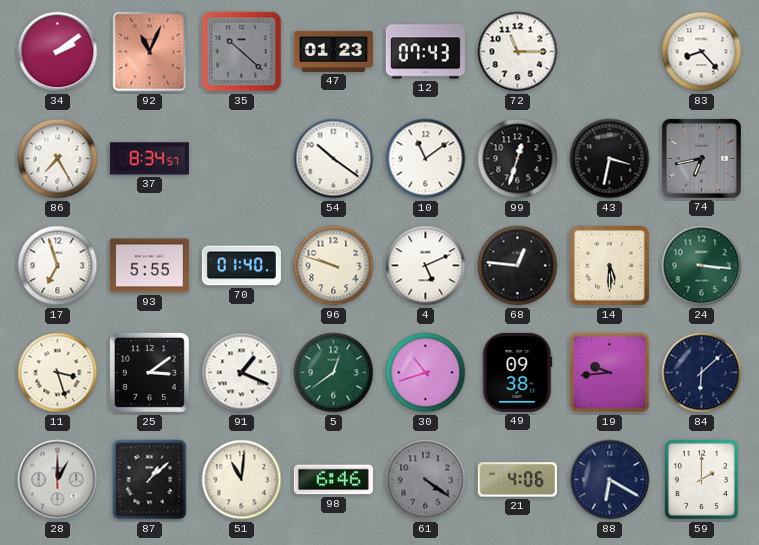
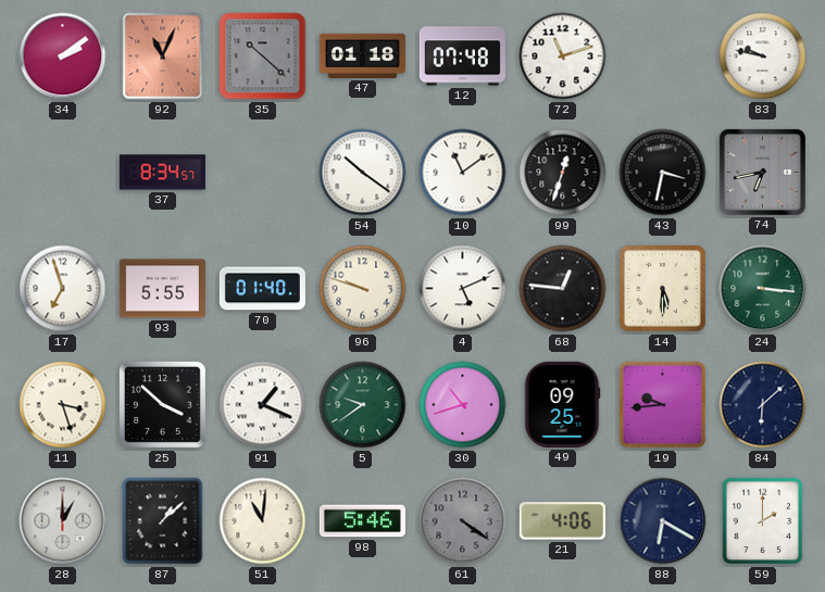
47: 01:23 -> 01:18 (362, 55)
12: 07:43 -> 07:48 (462, 56)
72: 11:15 -> 11:12 (563, 56)
83: 8:23 -> 9:47 (763, 56)
86: 7:25 -> none (58, 159)
25: 3:09 -> 3:52 (162, 404)
5: 12:39 -> 9:39 (363, 405)
49: 09:38 -> 09:25 (562, 404)
98: 6:46 -> 5:46 (362, 521)
